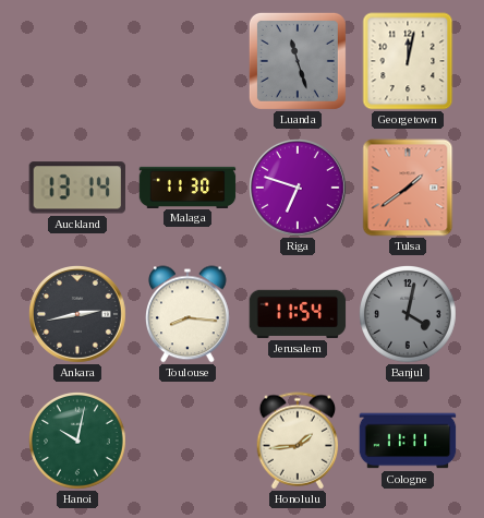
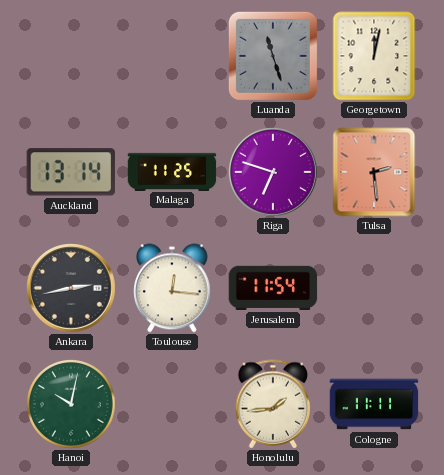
Malaga: 11:30 -> 11:25 (172, 171)
Tulsa: 1:39 -> 2:29 (374, 172)
Toulouse: 8:16 -> 12:16 (173, 288)
Banjul: 4:02 -> none (409, 315)
